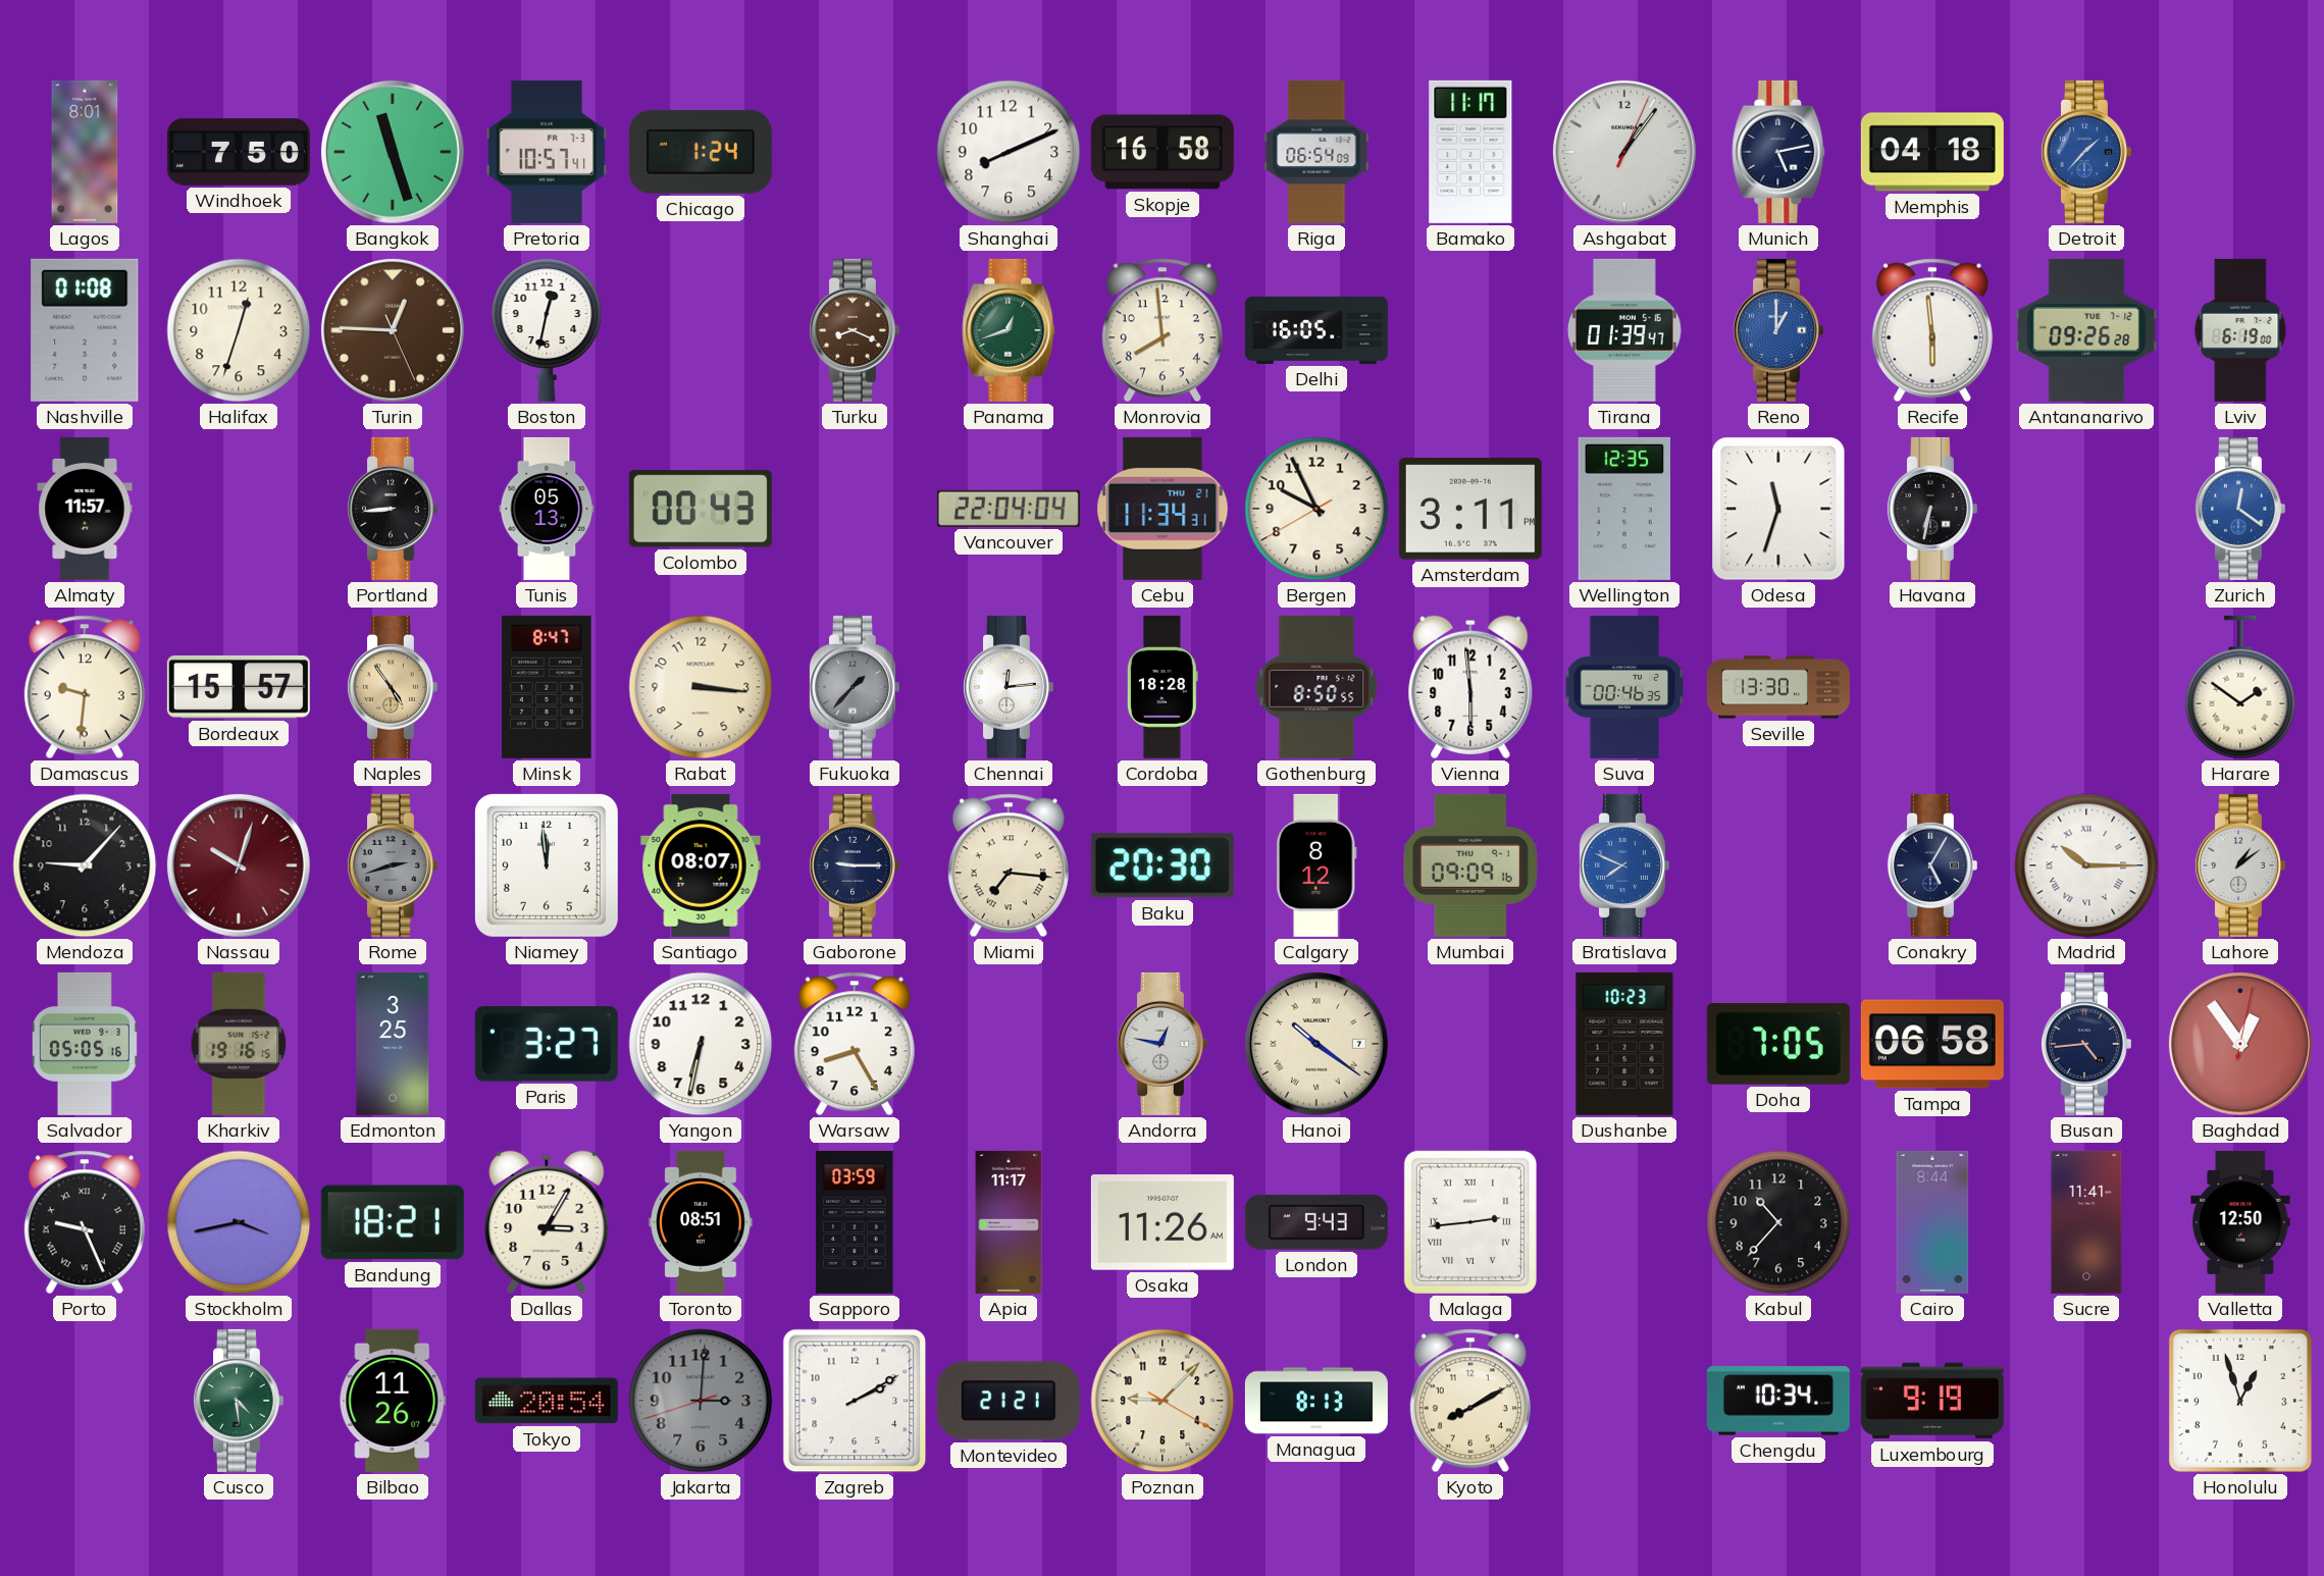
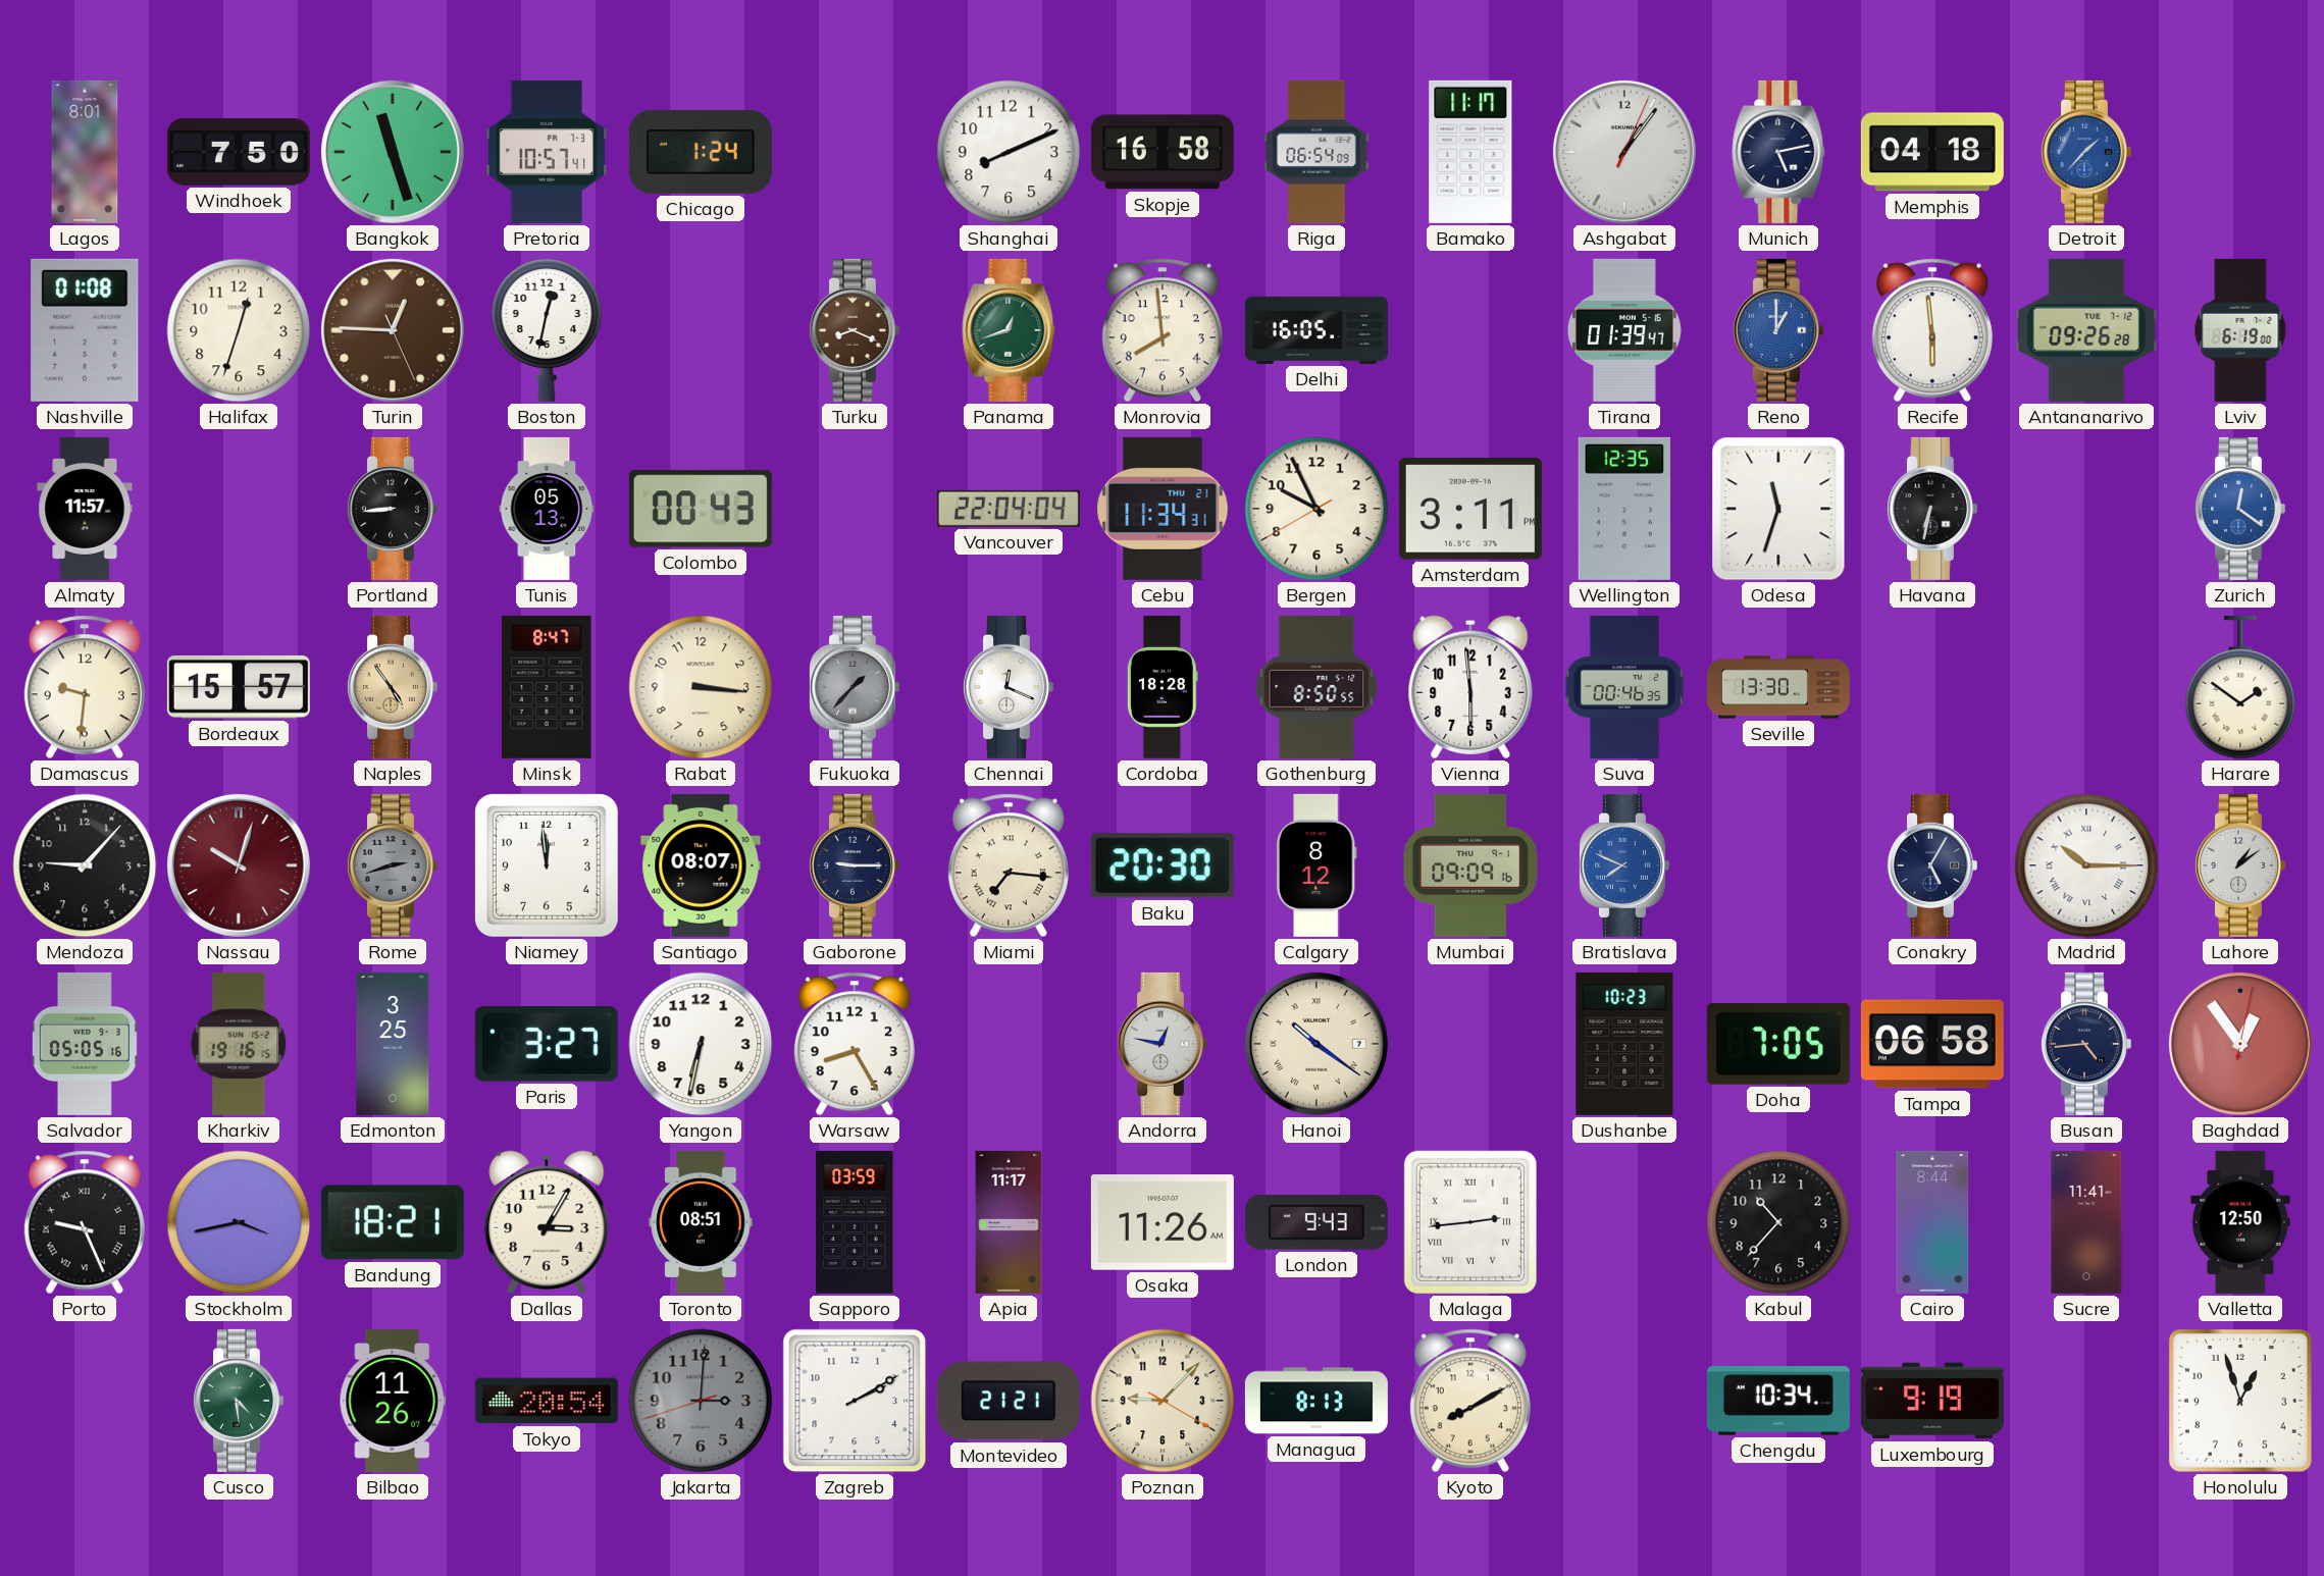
Chennai: 12:14 -> 12:19 (1008, 687)
